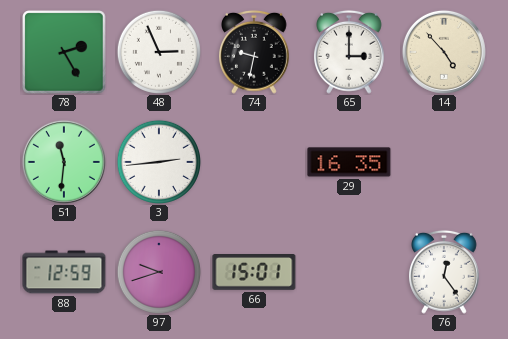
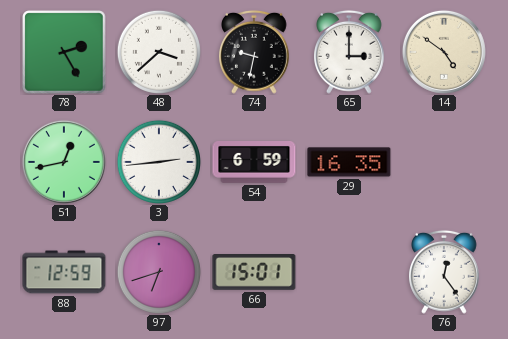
48: 2:56 -> 3:38 (159, 52)
14: 4:53 -> 4:51 (444, 52)
51: 11:31 -> 12:43 (64, 162)
54: none -> 6:59 (254, 163)
97: 9:42 -> 6:42 (159, 272)
